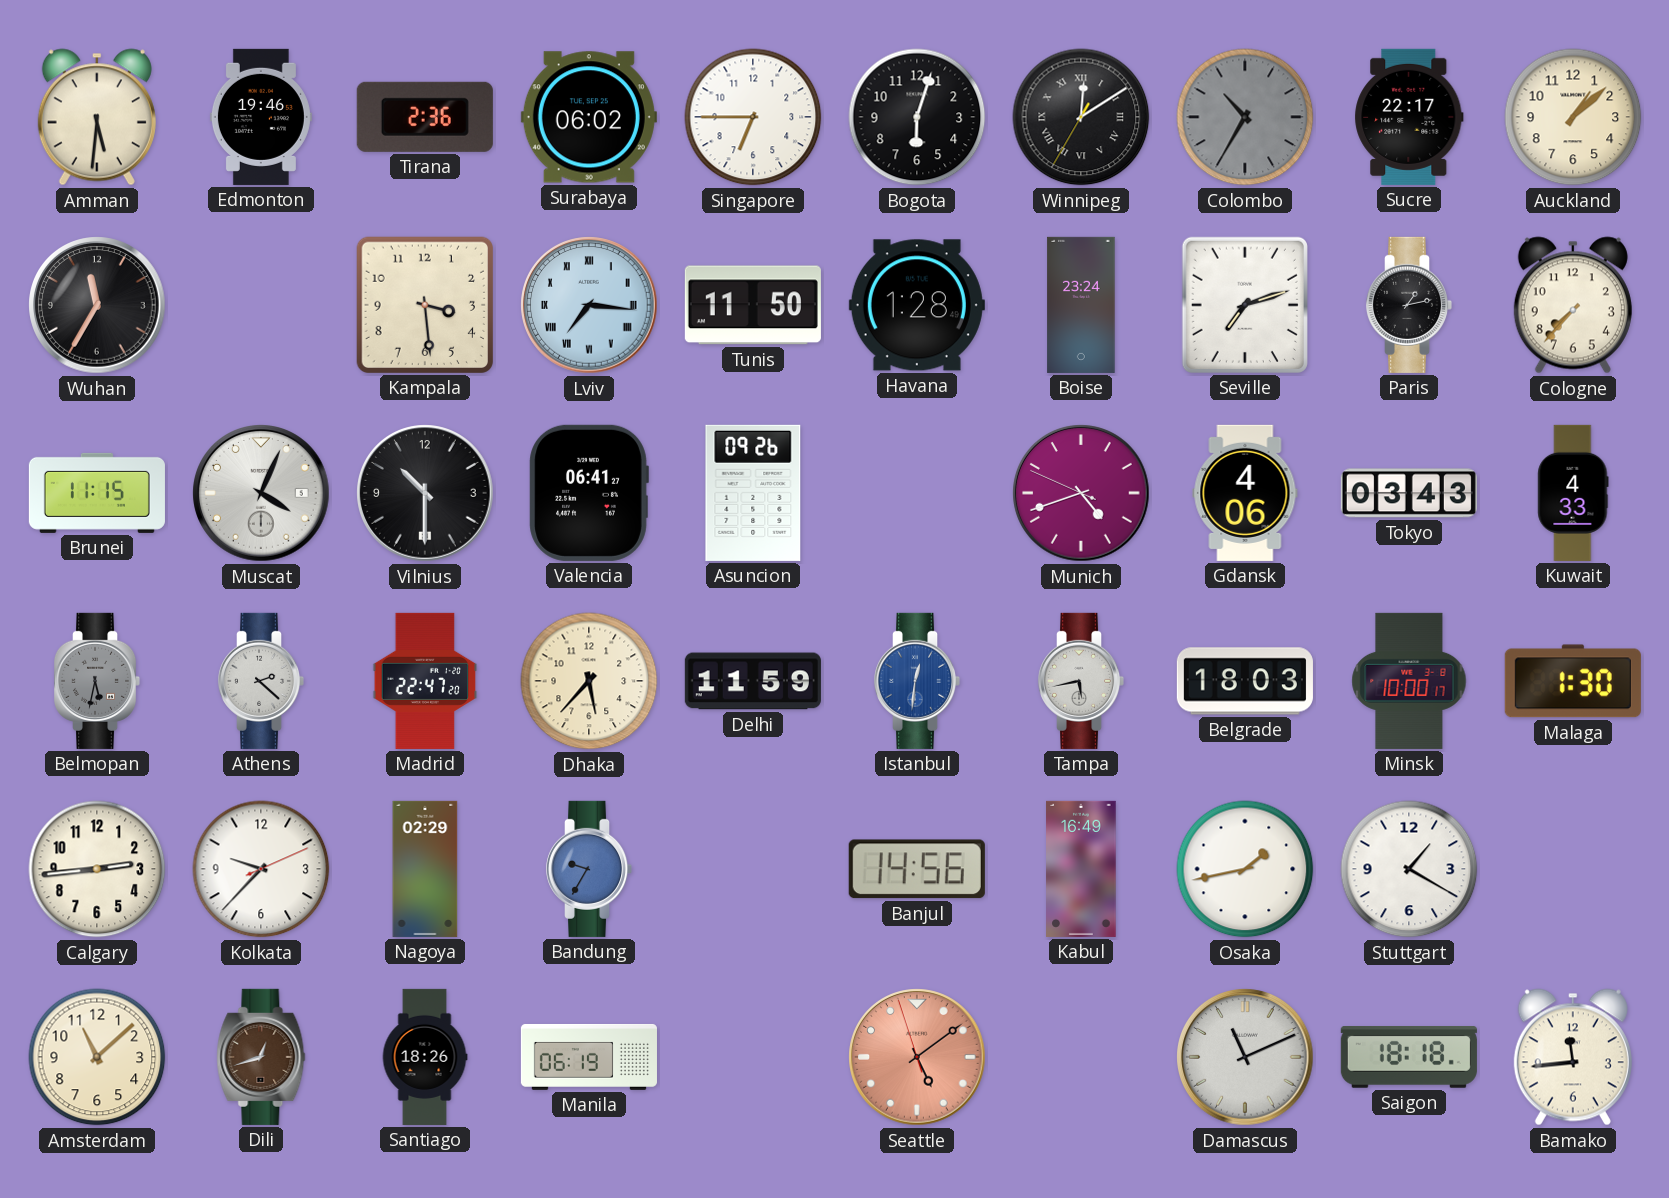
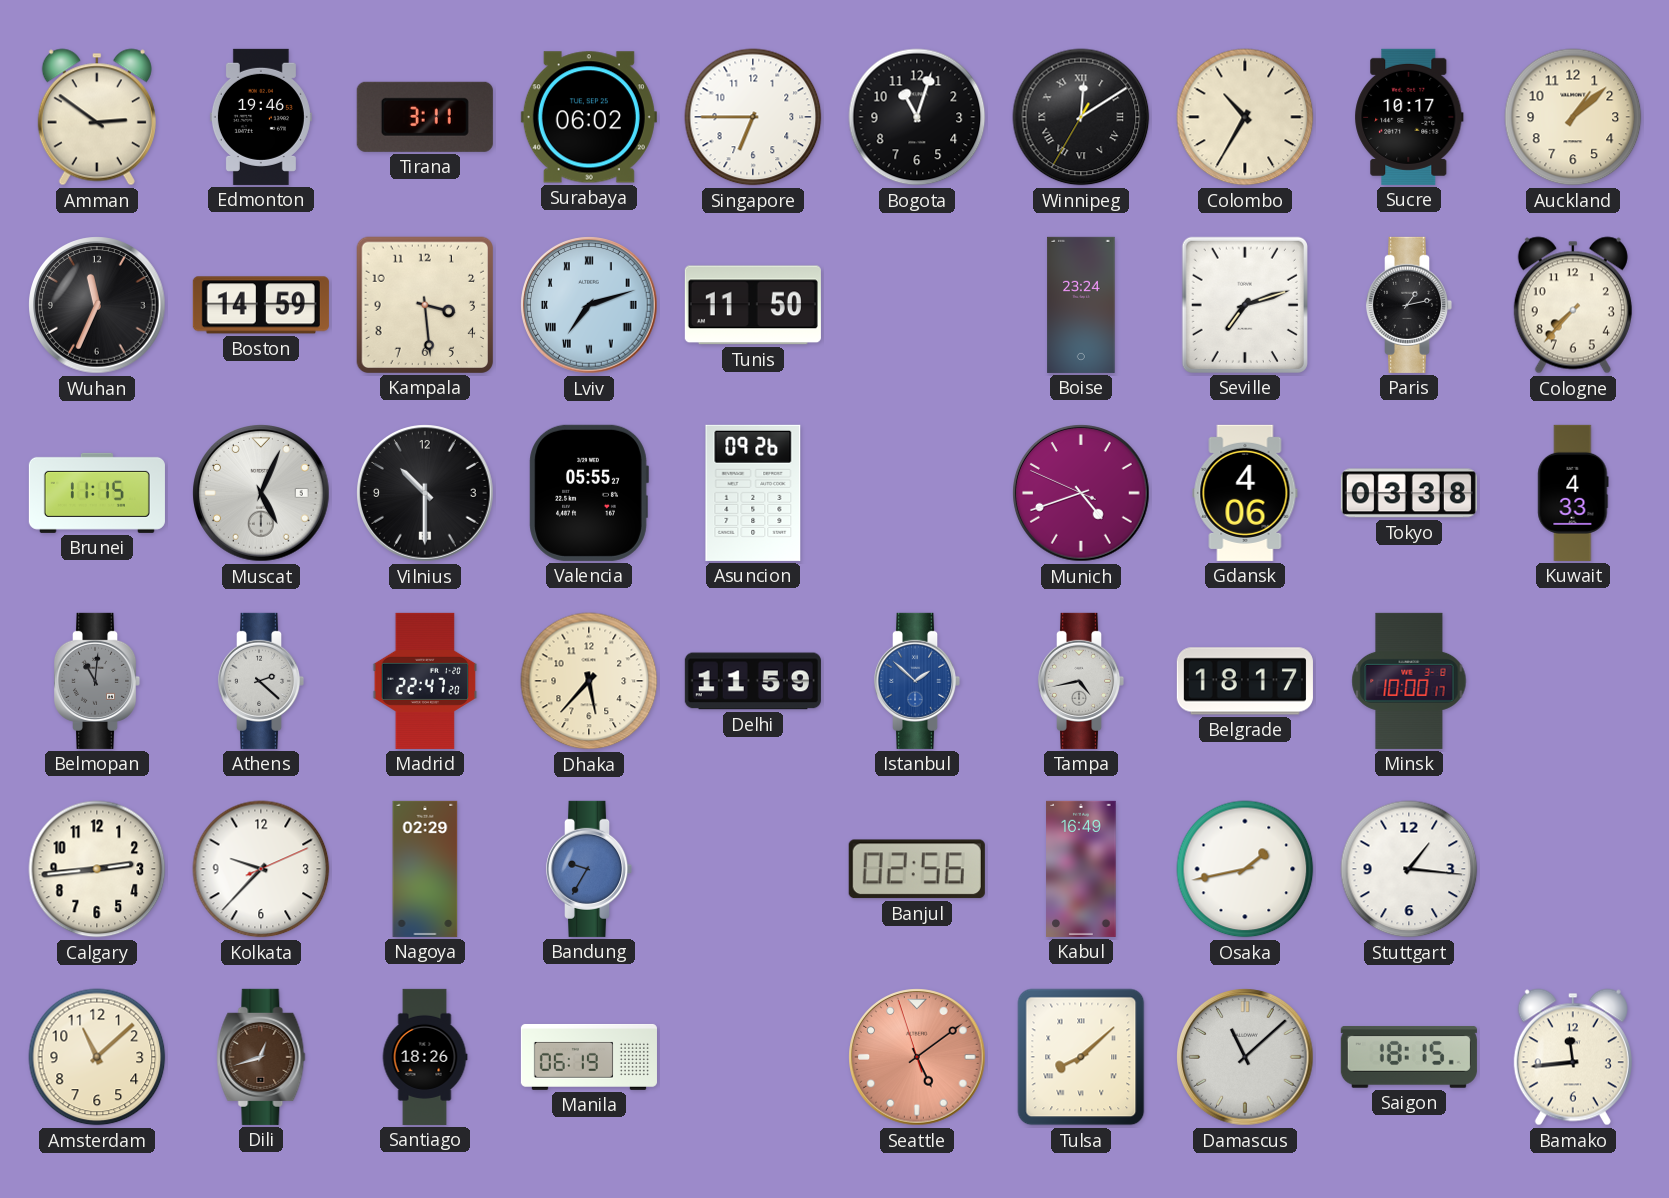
Amman: 5:31 -> 2:51 (97, 117)
Tirana: 2:36 -> 3:11 (425, 117)
Bogota: 6:03 -> 11:03 (917, 117)
Colombo dial: grey -> cream (1245, 117)
Sucre: 22:17 -> 10:17 (1409, 117)
Wuhan: 11:35 -> 11:34 (97, 305)
Boston: none -> 14:59 (261, 305)
Lviv: 7:16 -> 7:12 (589, 305)
Havana: 1:28 -> none (917, 305)
Muscat: 4:04 -> 5:04 (261, 493)
Valencia: 06:41 -> 05:55 (589, 493)
Tokyo: 03:43 -> 03:38 (1409, 493)
Belmopan: 5:32 -> 11:01 (97, 681)
Istanbul: 12:31 -> 1:52 (917, 681)
Tampa: 5:43 -> 4:43 (1081, 681)
Belgrade: 18:03 -> 18:17 (1245, 681)
Malaga: 1:30 -> none (1573, 681)
Banjul: 14:56 -> 02:56 (917, 869)
Stuttgart: 1:20 -> 1:16 (1409, 869)
Tulsa: none -> 8:08 (1081, 1057)
Damascus: 11:11 -> 11:08 (1245, 1057)
Saigon: 18:18 -> 18:15 (1409, 1058)
